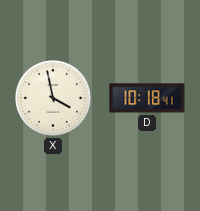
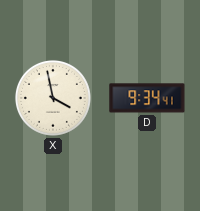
D: 10:18 -> 9:34 (147, 98)
